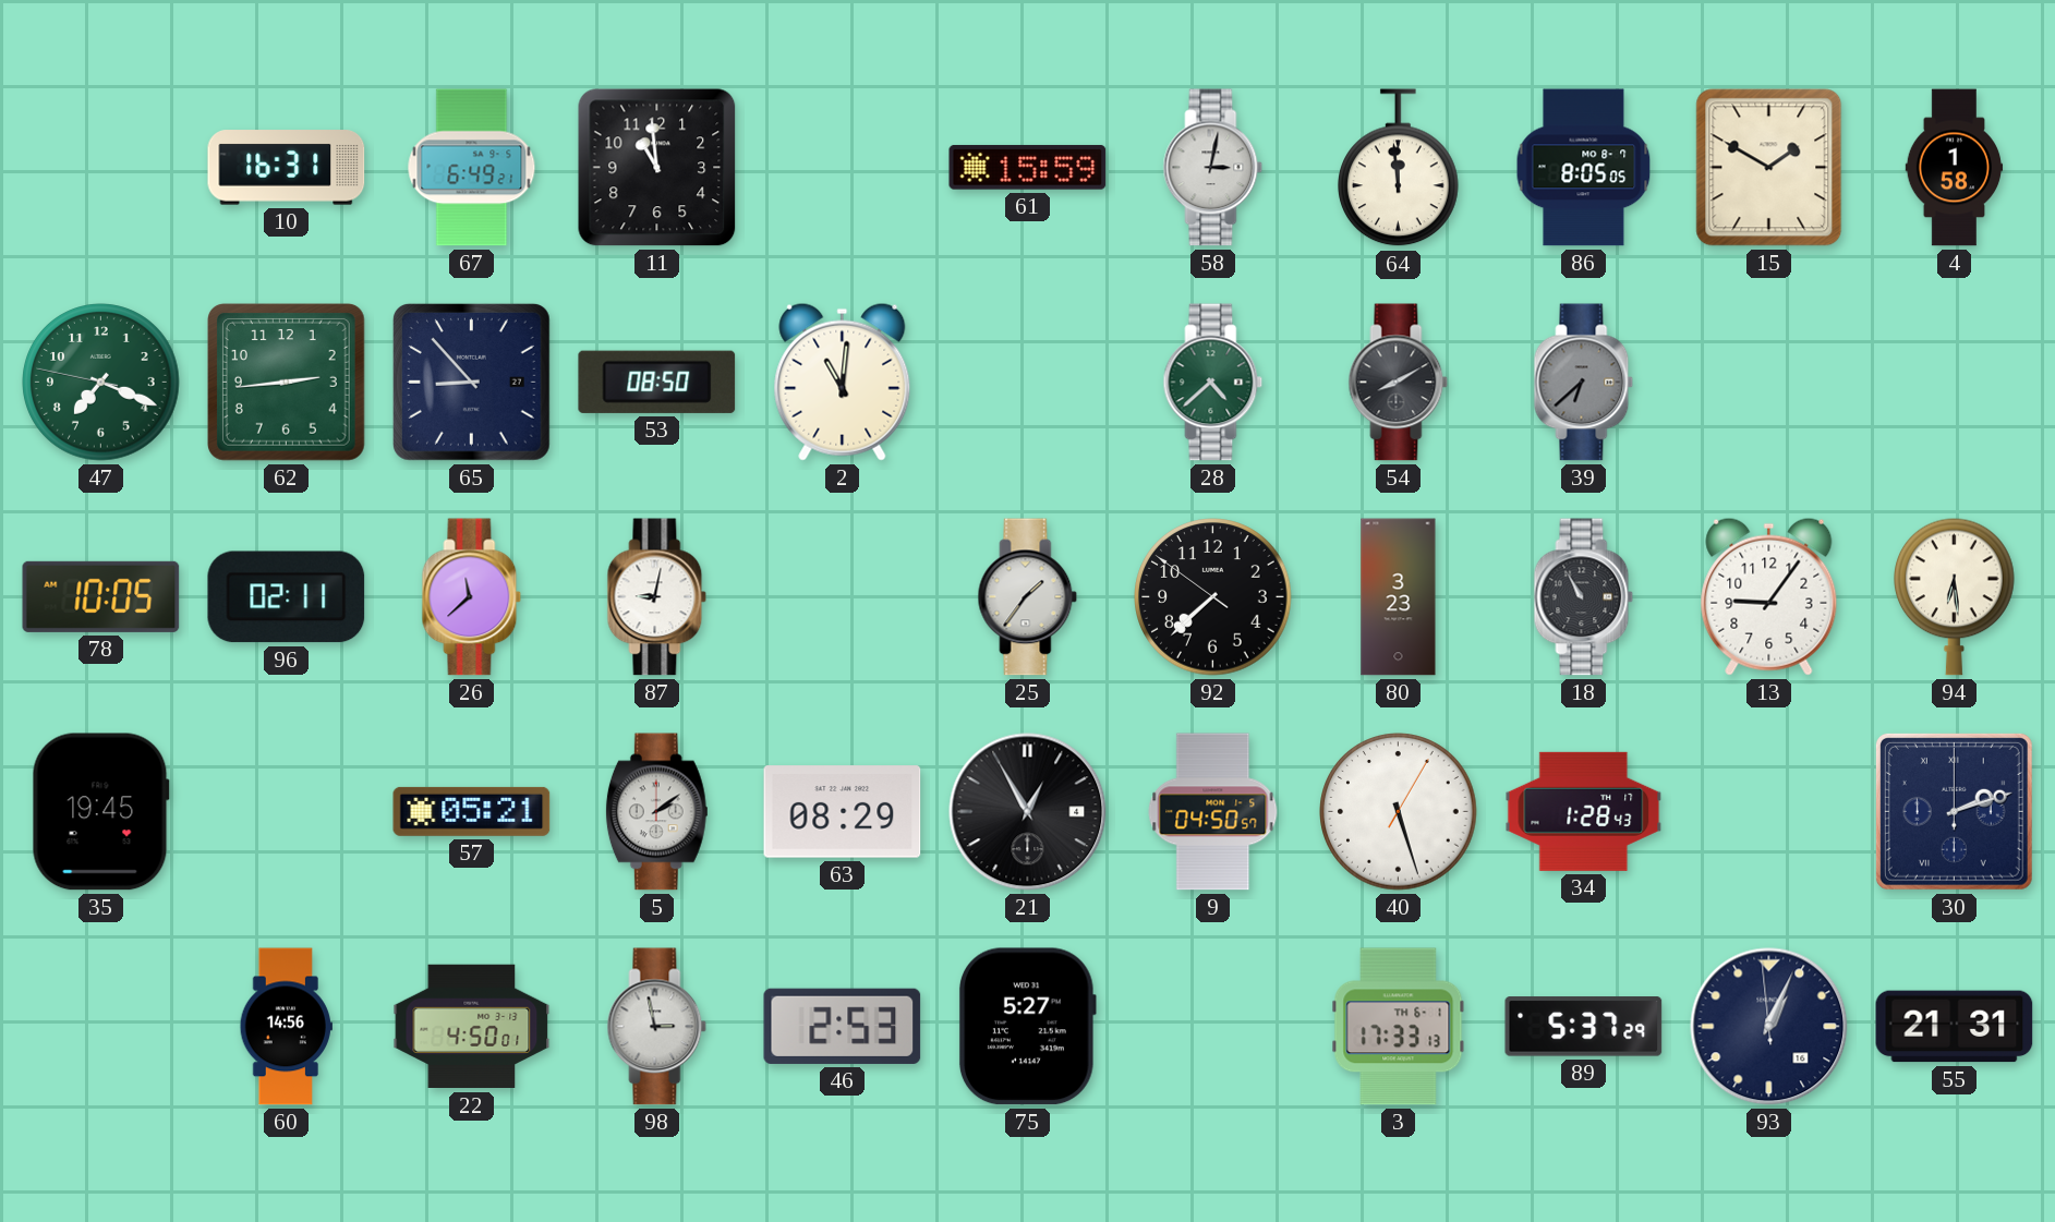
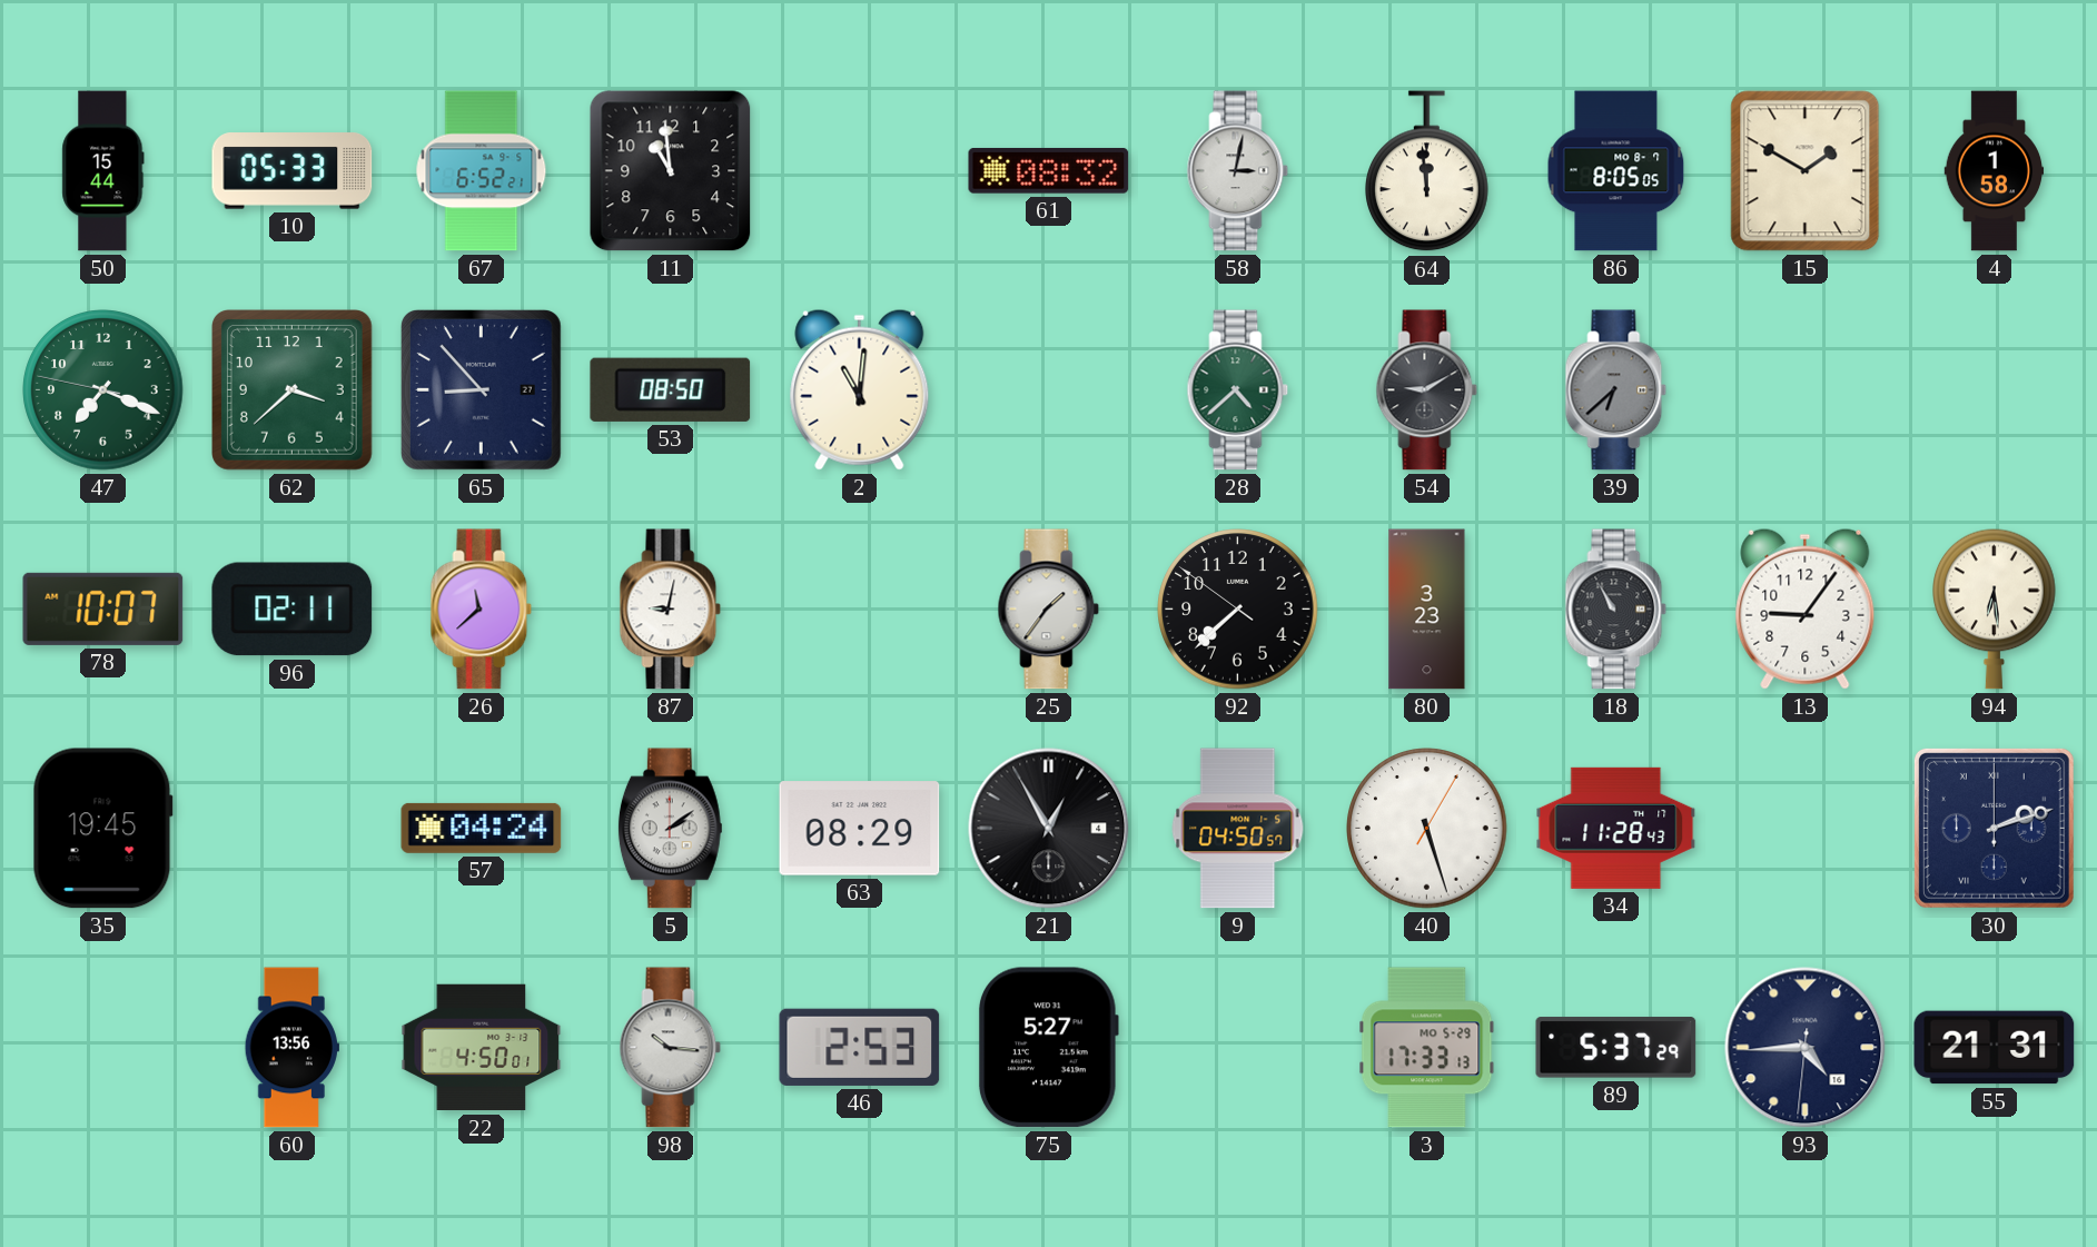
50: none -> 15:44 (103, 171)
10: 16:31 -> 05:33 (293, 171)
67: 6:49 -> 6:52 (482, 171)
61: 15:59 -> 08:32 (1049, 171)
62: 2:44 -> 3:38 (293, 390)
54: 8:10 -> 9:10 (1427, 390)
78: 10:05 -> 10:07 (103, 608)
57: 05:21 -> 04:24 (482, 828)
34: 1:28 -> 11:28 (1616, 828)
60: 14:56 -> 13:56 (291, 1048)
98: 2:58 -> 10:16 (671, 1048)
3 date: TH 6-1 -> MO 5-29 (1427, 1048)
93: 1:03 -> 4:44 (1806, 1048)
